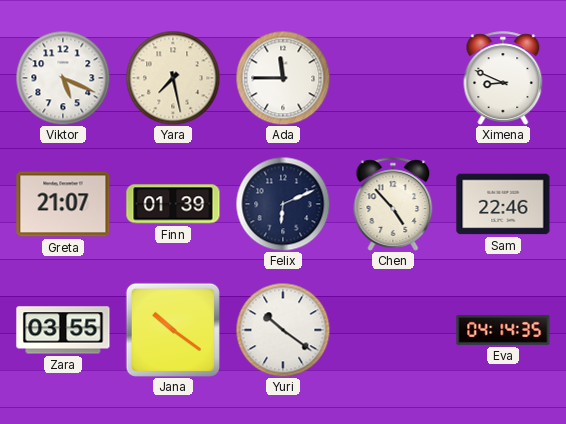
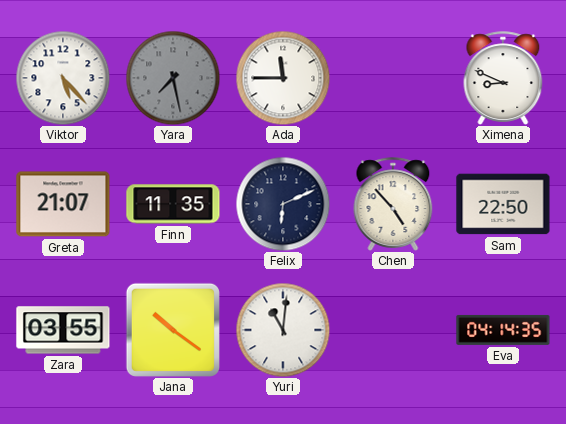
Viktor: 5:19 -> 5:23 (63, 78)
Yara dial: cream -> grey (173, 78)
Finn: 01:39 -> 11:35 (173, 204)
Sam: 22:46 -> 22:50 (503, 204)
Yuri: 10:21 -> 11:01 (283, 330)
